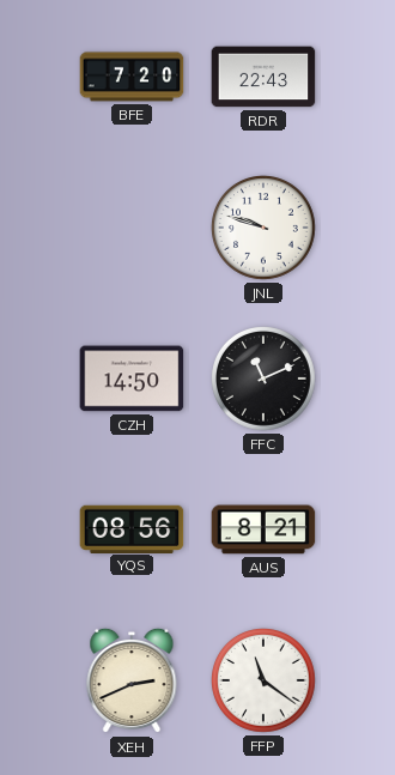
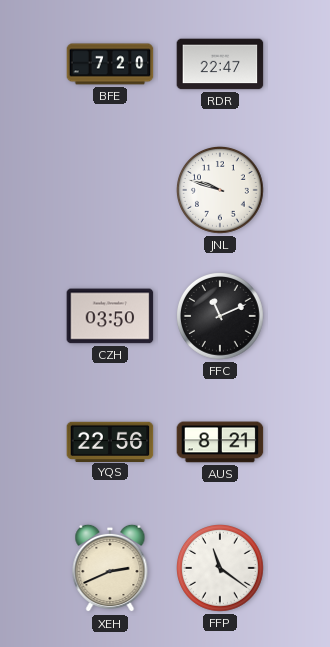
RDR: 22:43 -> 22:47 (220, 64)
CZH: 14:50 -> 03:50 (110, 316)
YQS: 08:56 -> 22:56 (110, 441)
